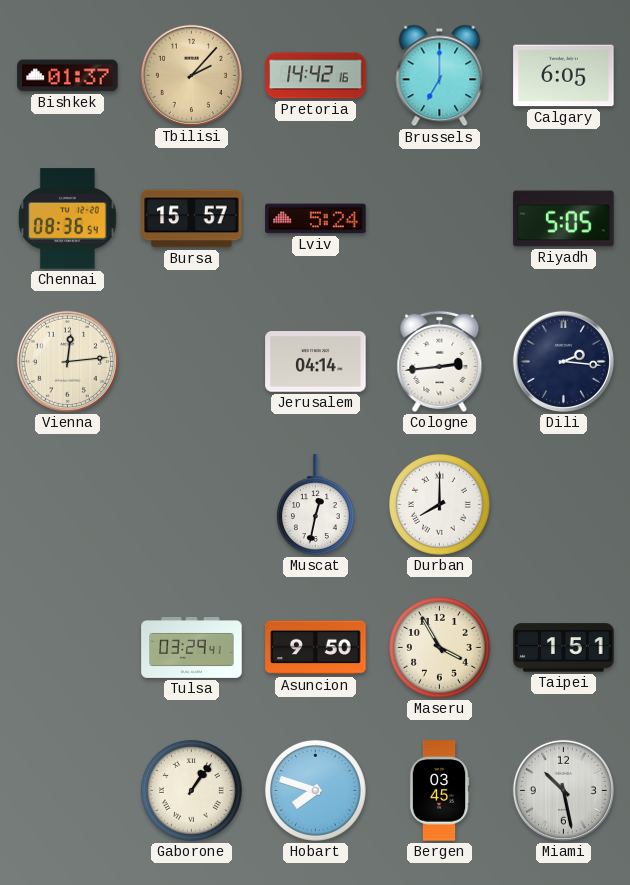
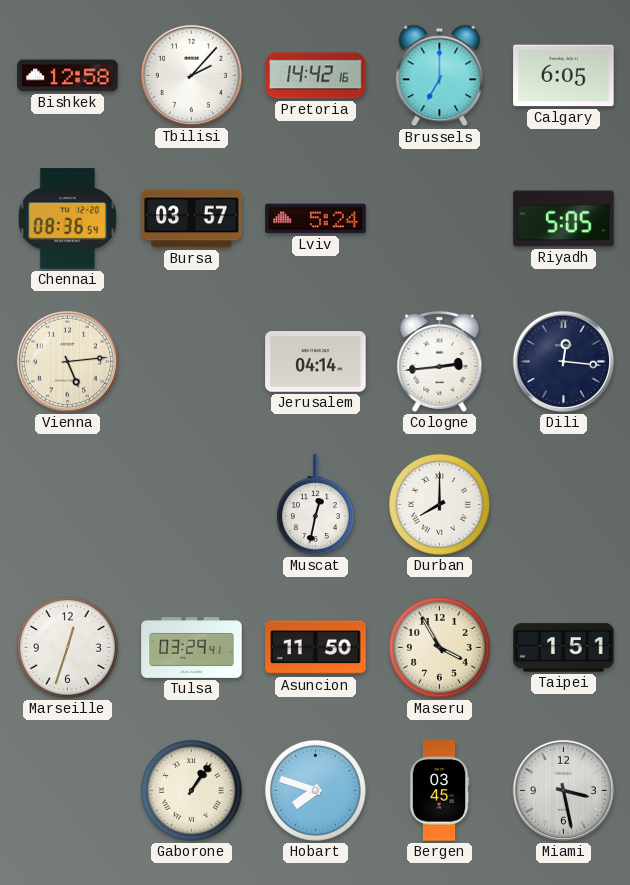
Bishkek: 01:37 -> 12:58 (68, 76)
Tbilisi dial: champagne -> white (191, 75)
Bursa: 15:57 -> 03:57 (192, 219)
Vienna: 12:14 -> 5:14 (67, 361)
Dili: 2:16 -> 12:16 (563, 361)
Marseille: none -> 12:33 (67, 647)
Asuncion: 9:50 -> 11:50 (316, 648)
Miami: 10:28 -> 3:28 (563, 790)
